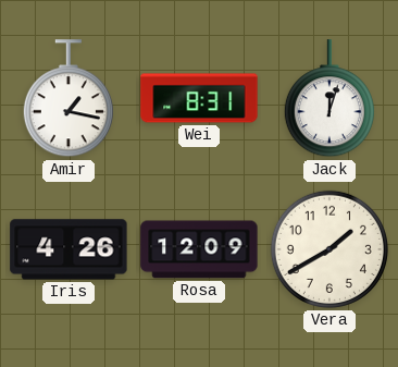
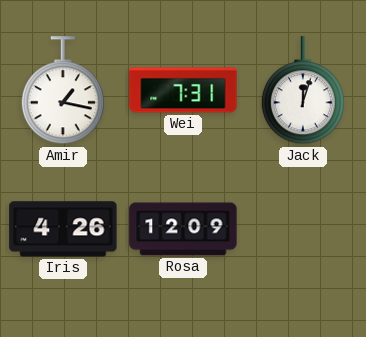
Wei: 8:31 -> 7:31 (183, 90)
Vera: 1:40 -> none (329, 249)
